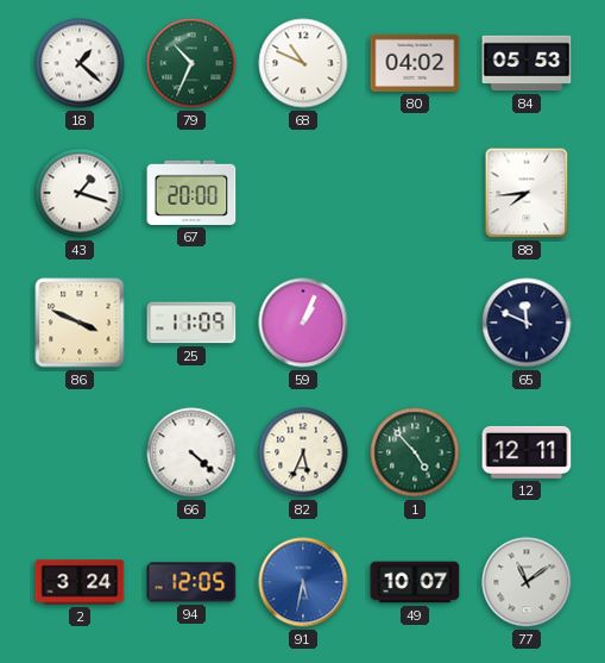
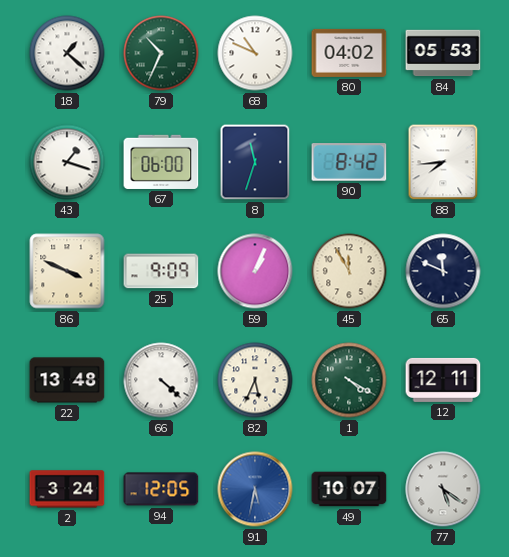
67: 20:00 -> 06:00 (161, 162)
8: none -> 11:33 (255, 162)
90: none -> 8:42 (349, 162)
25: 11:09 -> 9:09 (161, 271)
45: none -> 11:55 (349, 271)
22: none -> 13:48 (67, 380)
1: 4:53 -> 4:20 (349, 380)
77: 11:09 -> 5:21 (443, 489)
